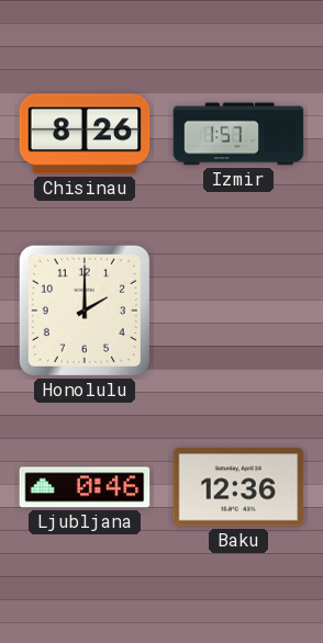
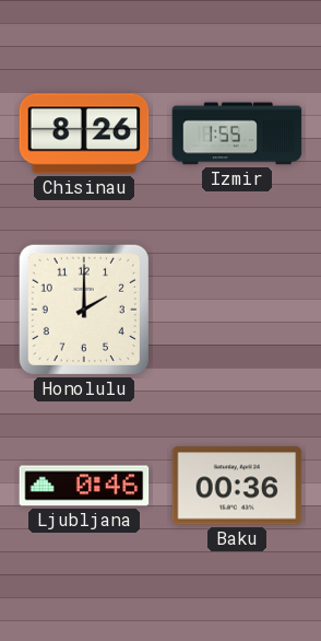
Izmir: 1:57 -> 1:55 (237, 133)
Baku: 12:36 -> 00:36 (237, 486)
